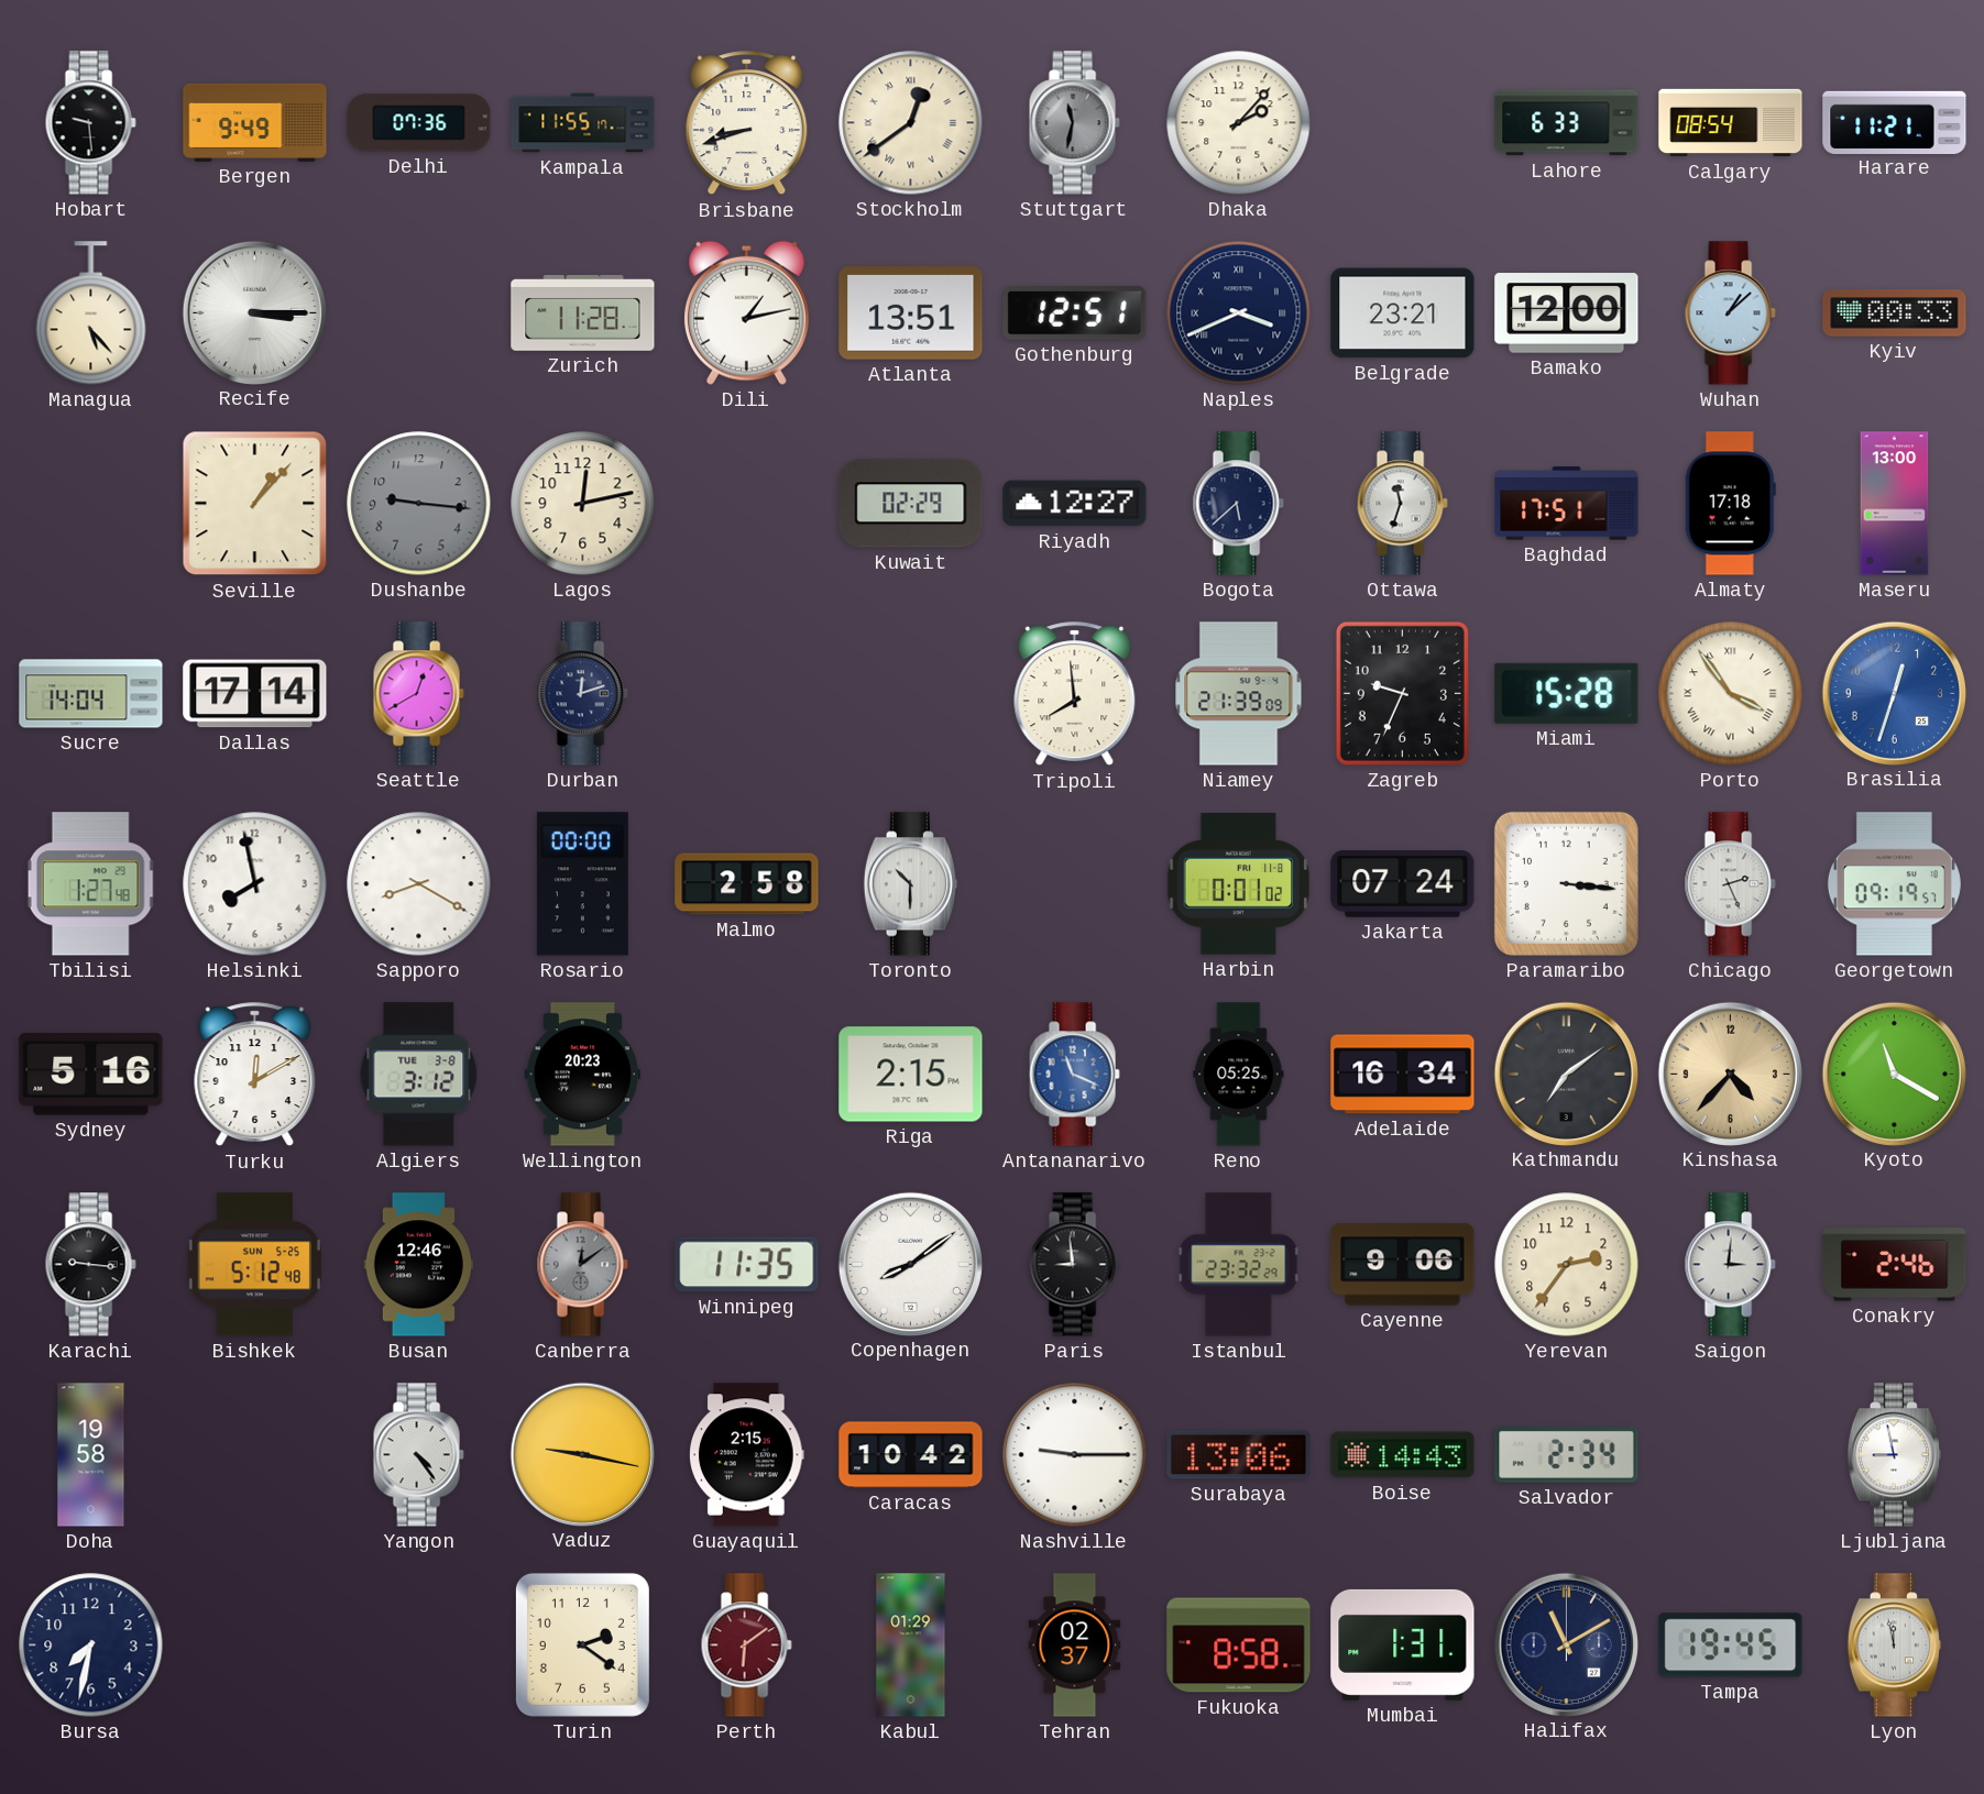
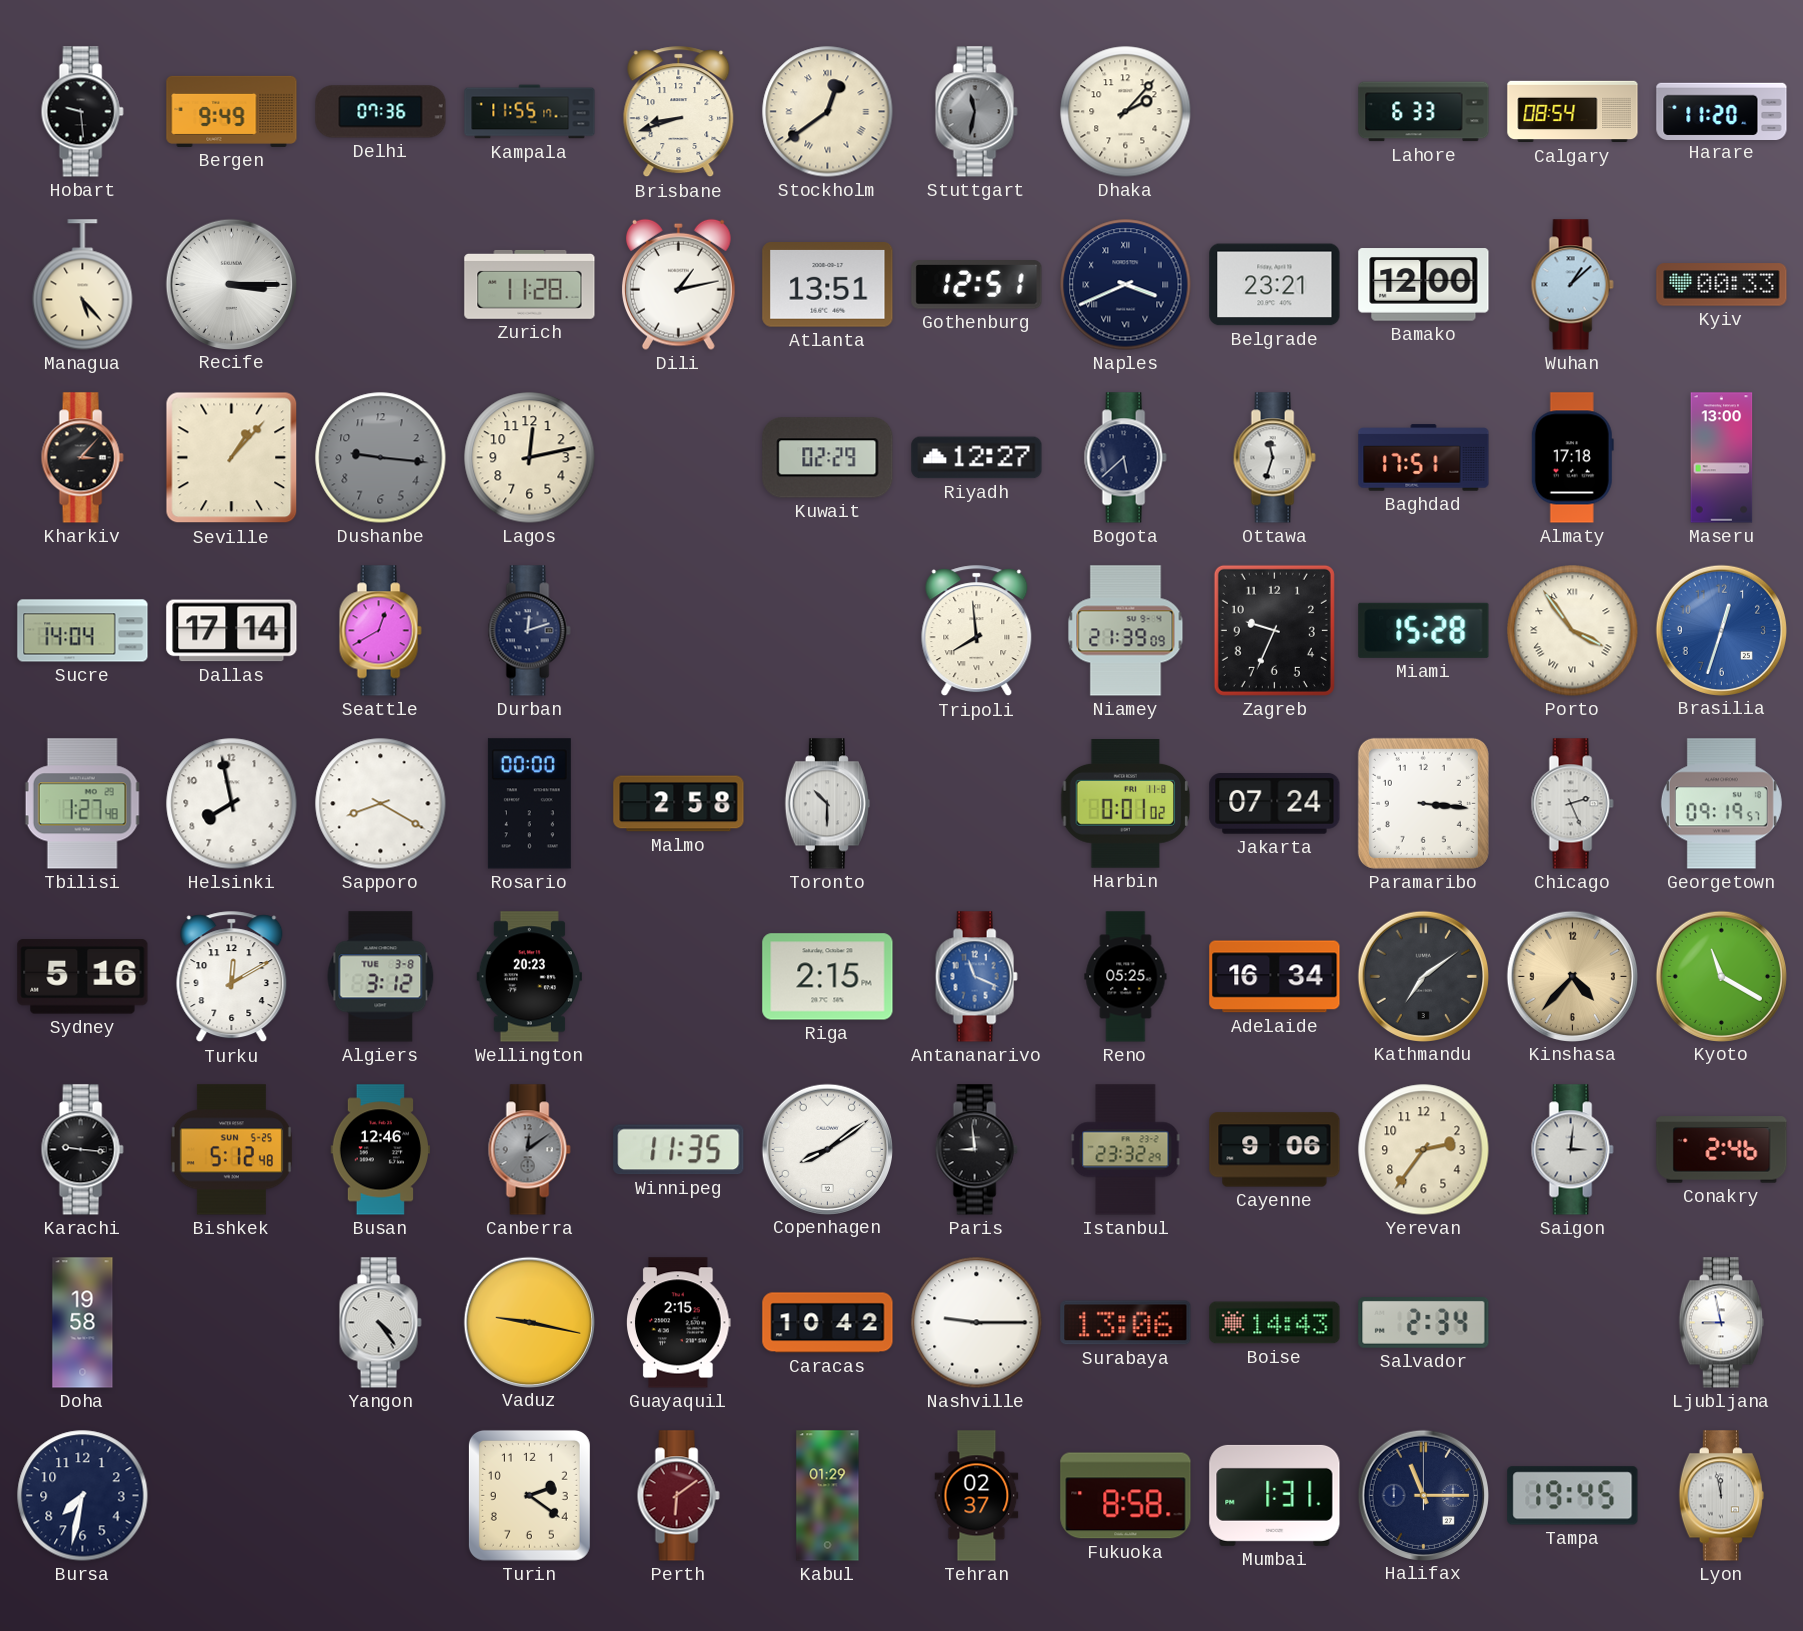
Harare: 11:21 -> 11:20 (1722, 111)
Kharkiv: none -> 3:07 (82, 458)
Halifax: 11:10 -> 11:15 (1423, 1495)
